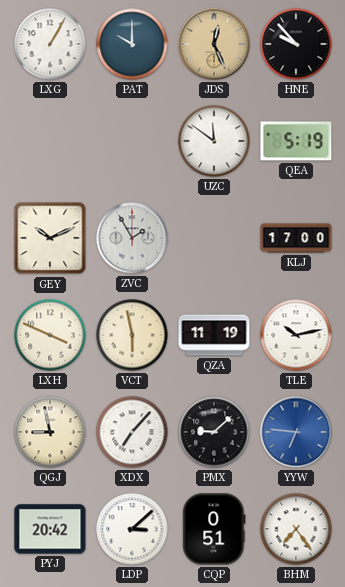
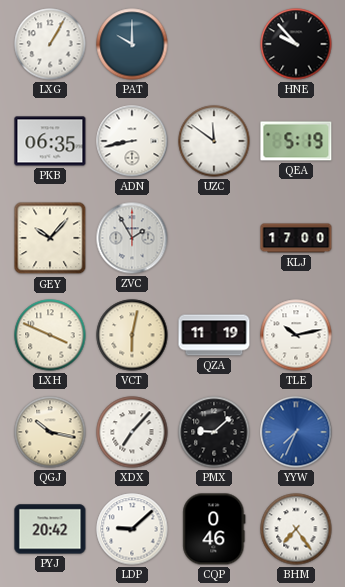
JDS: 12:26 -> none (214, 44)
PKB: none -> 06:35 (50, 141)
ADN: none -> 8:43 (132, 141)
GEY: 10:11 -> 10:07 (50, 238)
VCT: 5:58 -> 6:02 (132, 335)
QGJ: 8:58 -> 10:17 (50, 432)
YYW: 6:46 -> 7:34 (296, 432)
LDP: 3:08 -> 9:08 (132, 529)
CQP: 0:51 -> 0:46 (214, 529)
